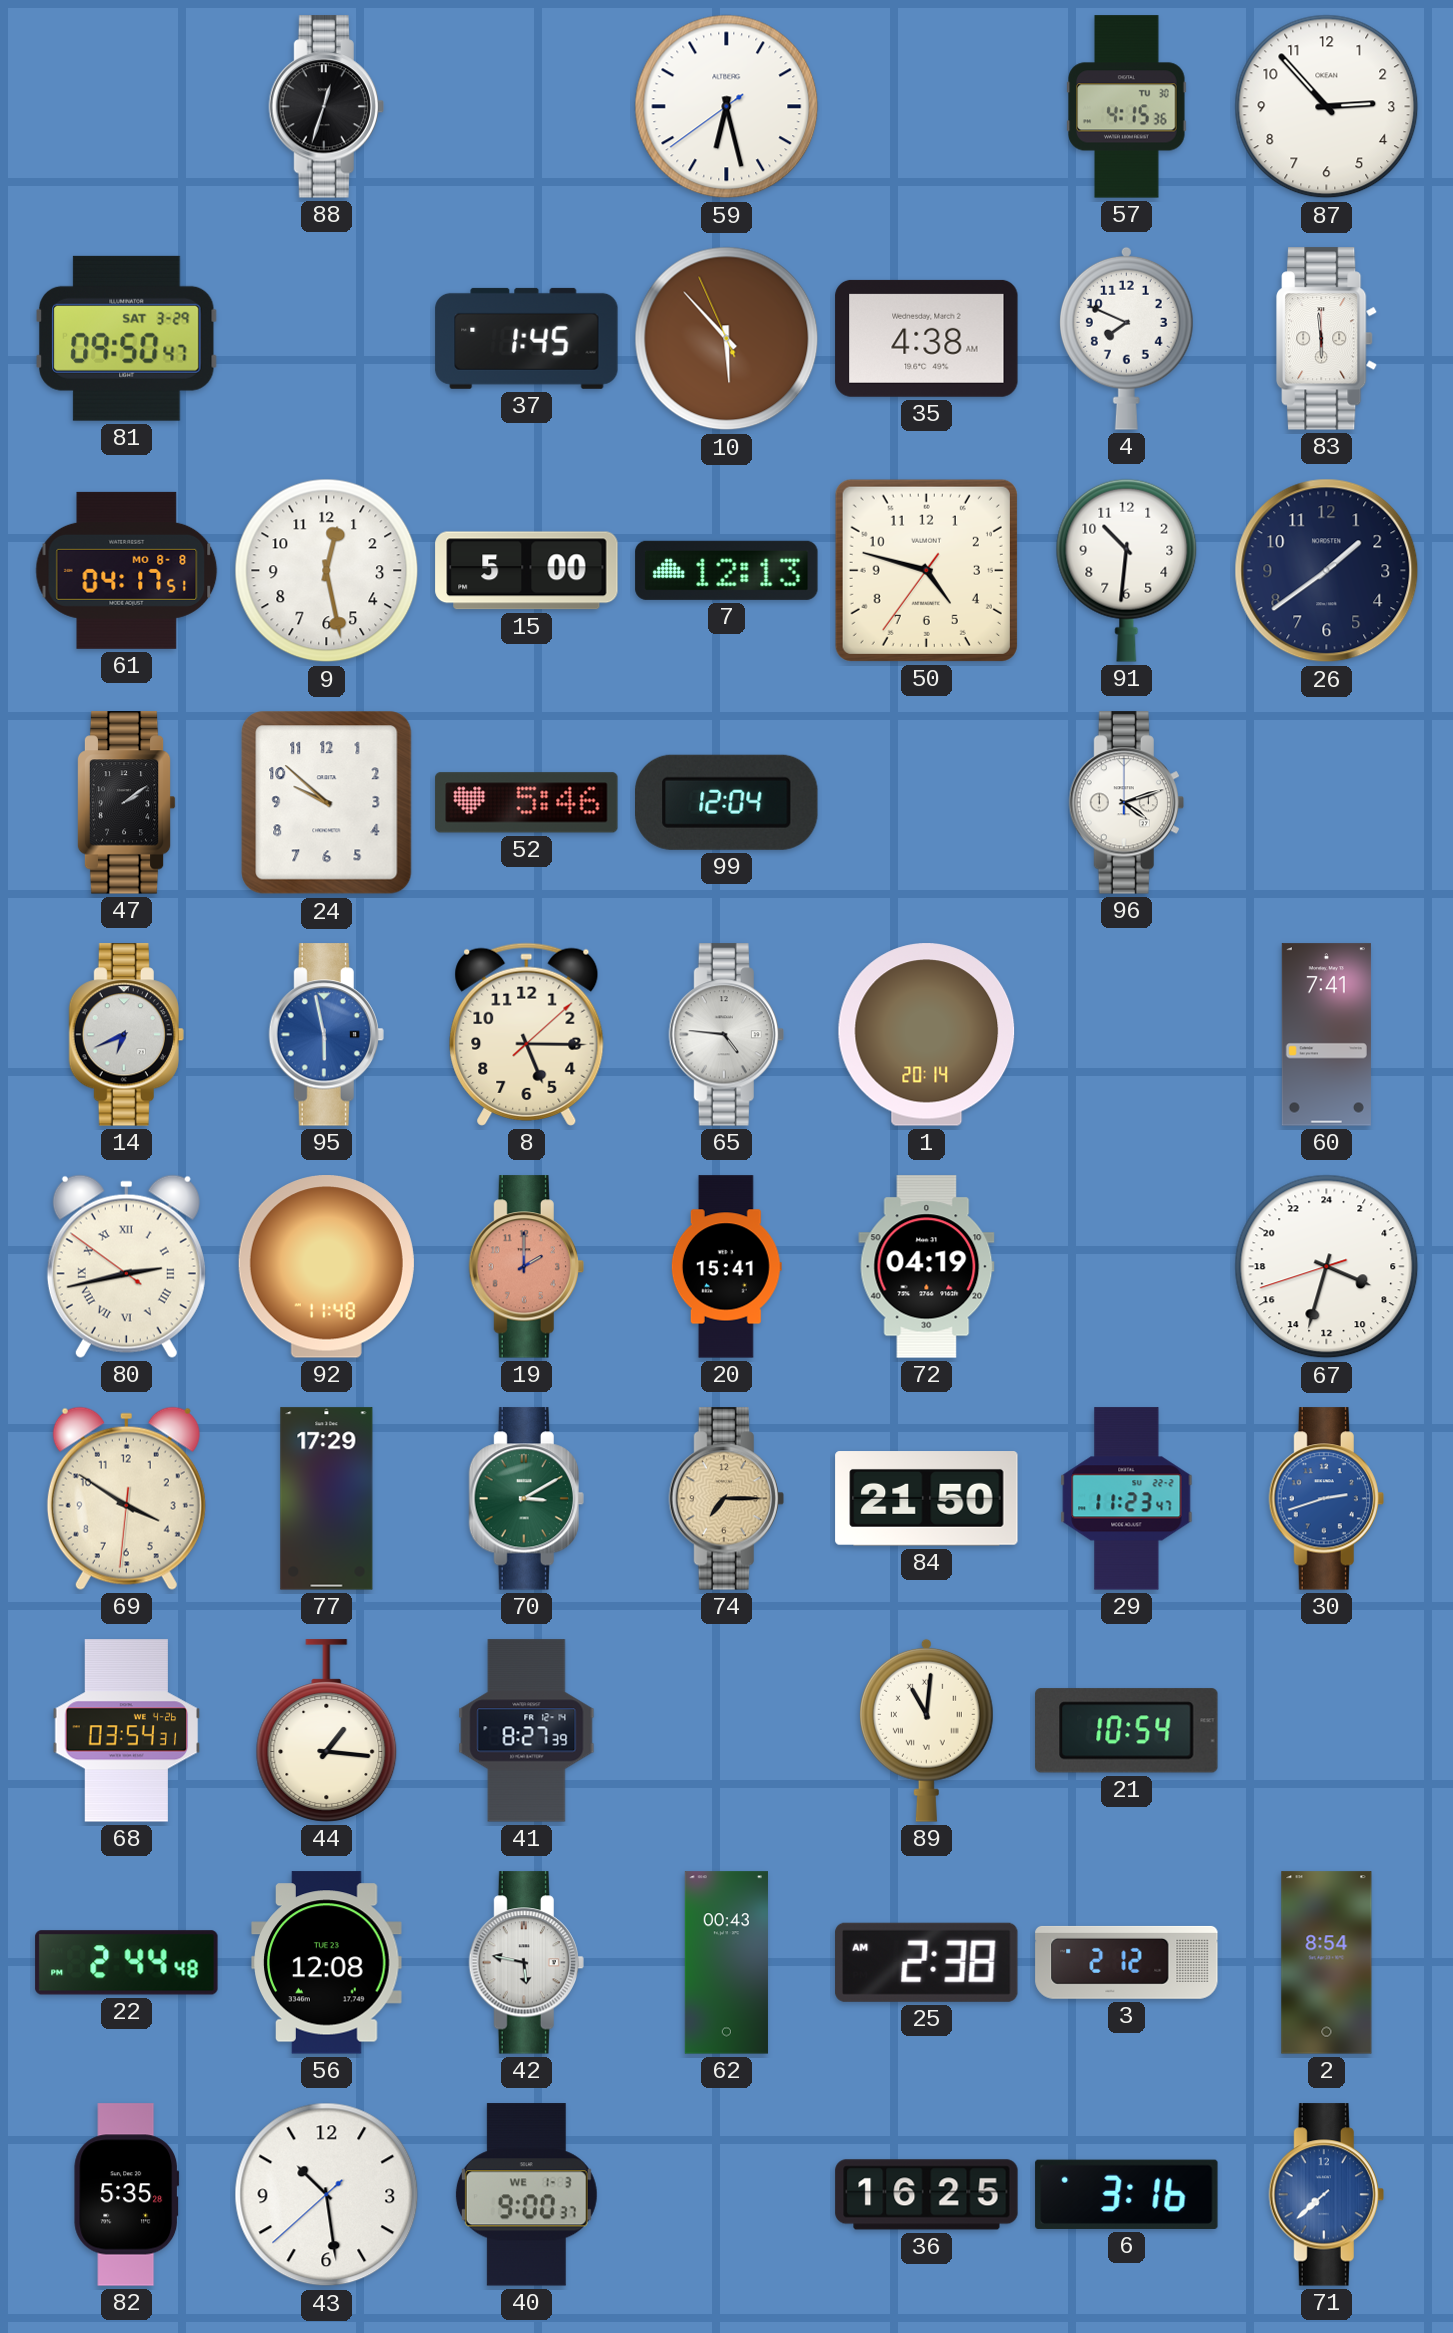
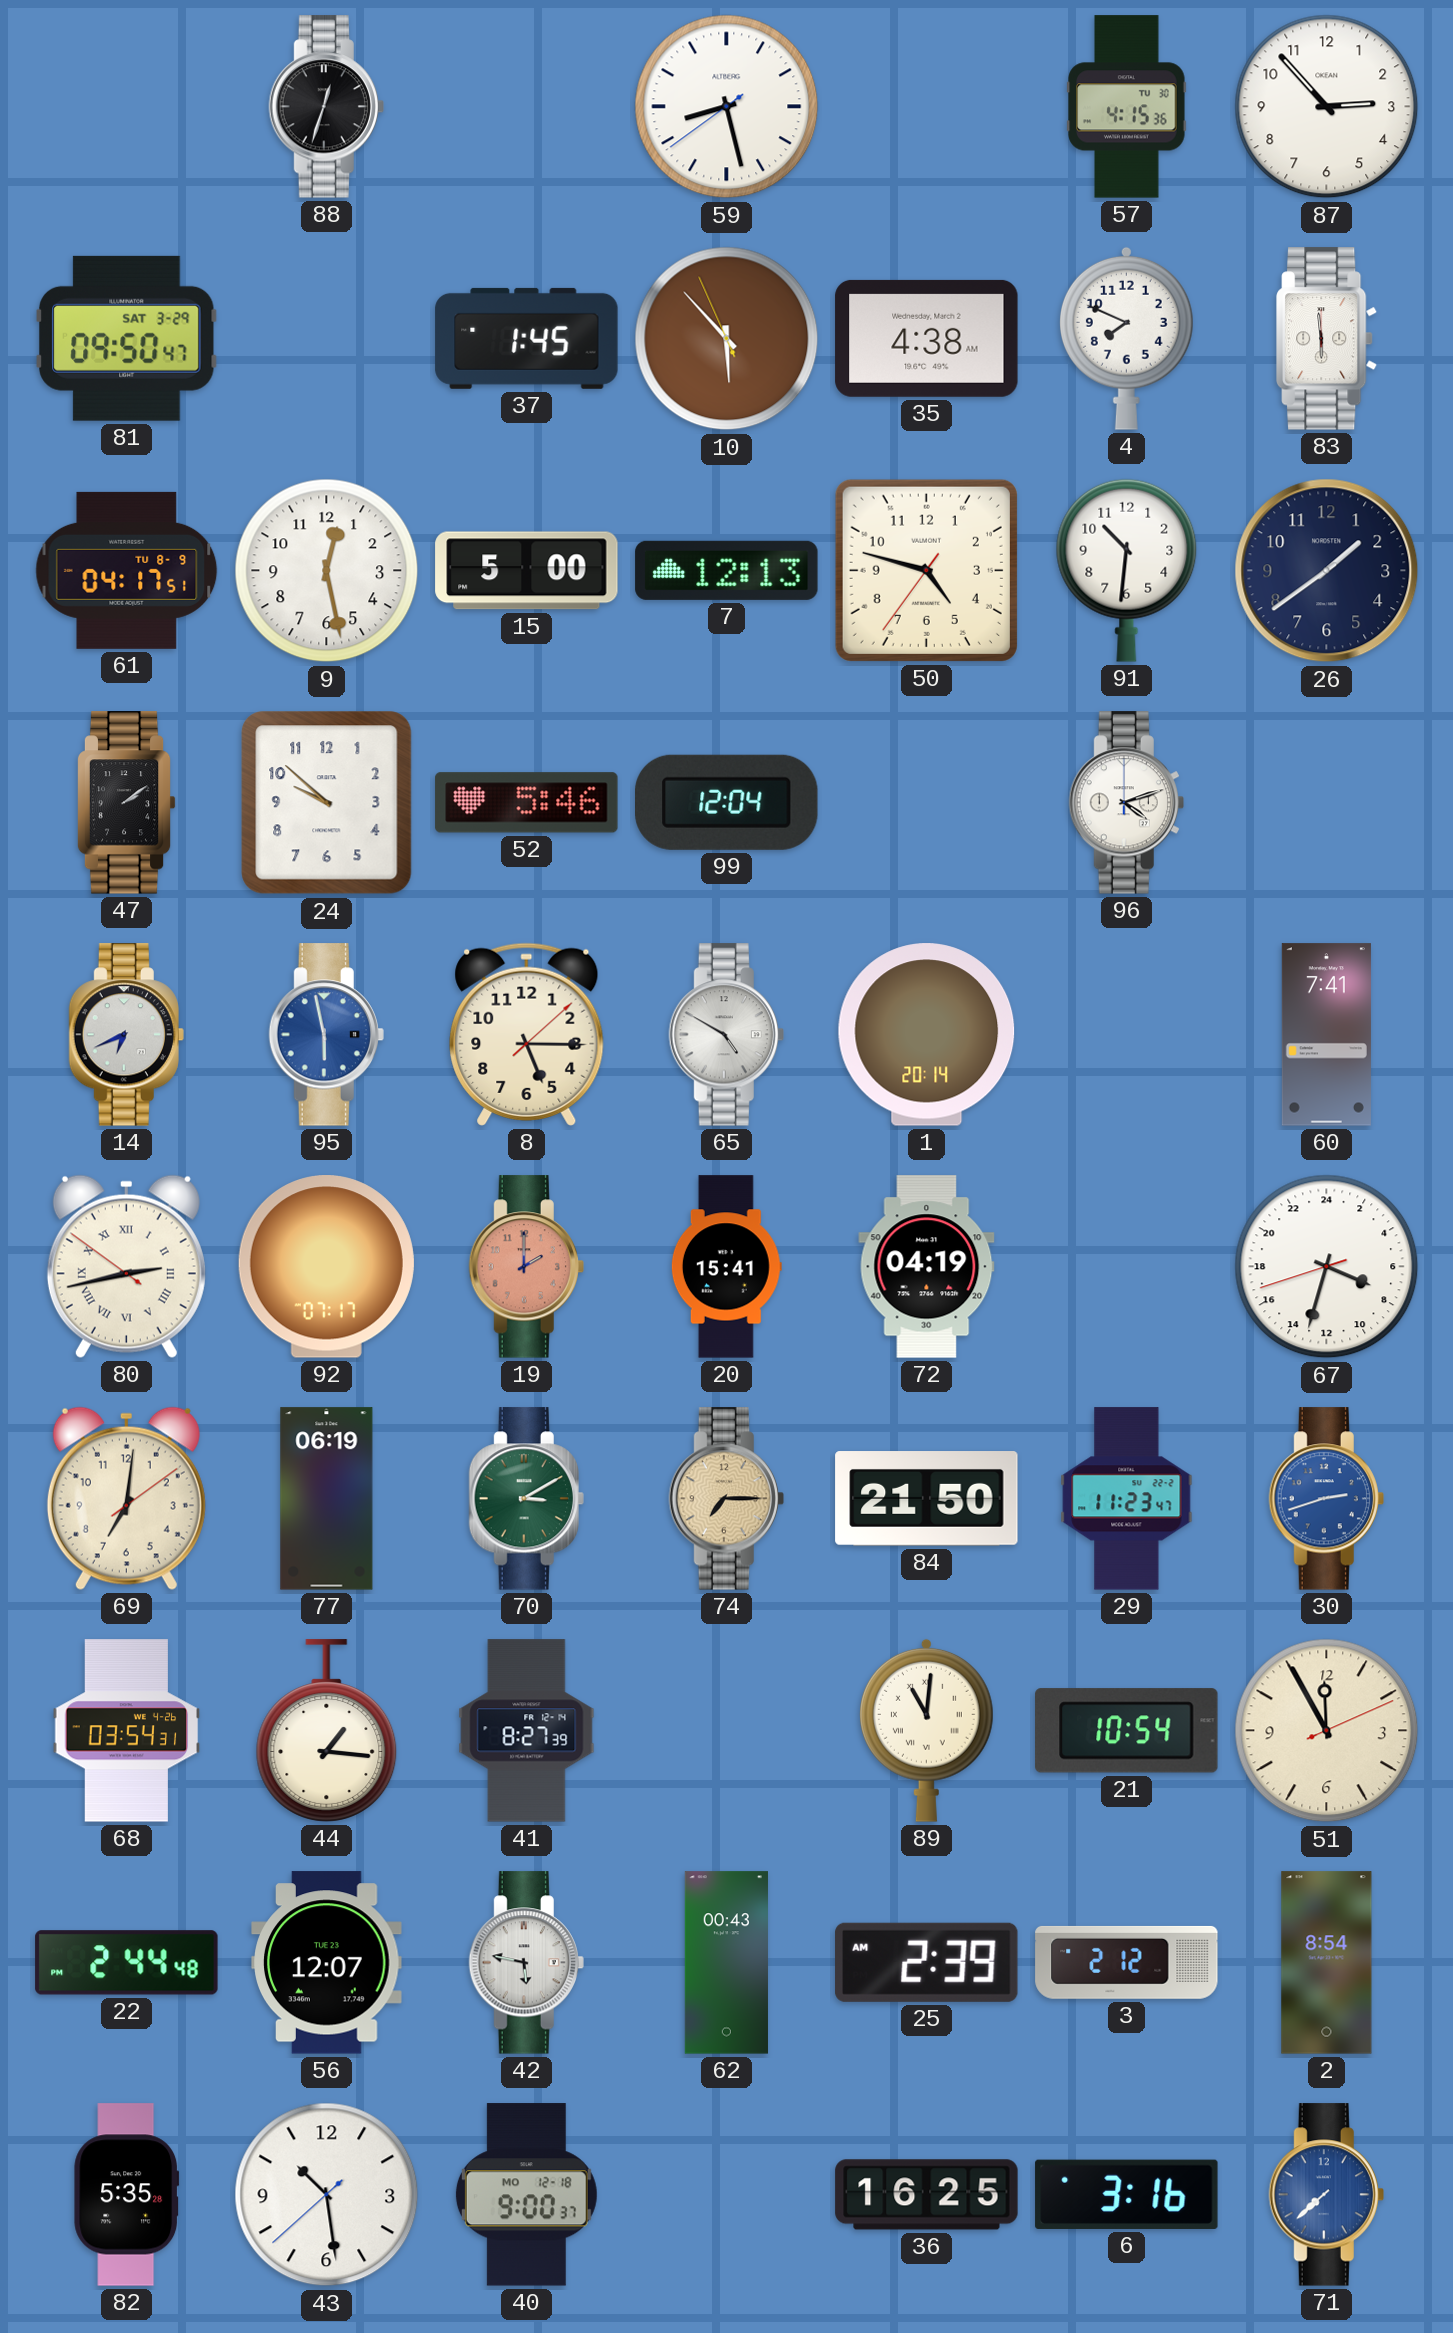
59: 6:27 -> 8:27 (727, 107)
61 date: MO 8-8 -> TU 8-9 (127, 570)
65: 4:46 -> 4:50 (726, 1035)
92: 11:48 -> 07:17 (326, 1267)
69: 3:50 -> 7:01 (126, 1498)
77: 17:29 -> 06:19 (327, 1499)
51: none -> 11:55 (1327, 1731)
56: 12:08 -> 12:07 (327, 1963)
25: 2:38 -> 2:39 (927, 1962)
40 date: WE 1-3 -> MO 12-18 (526, 2195)
